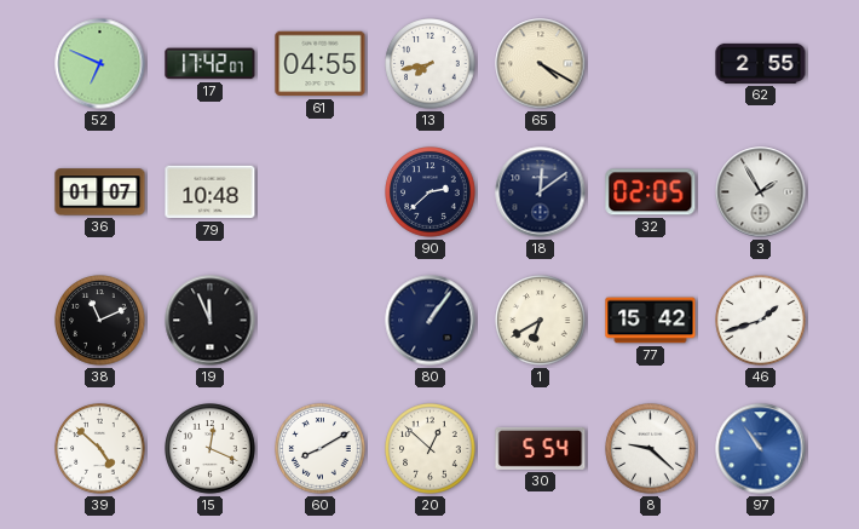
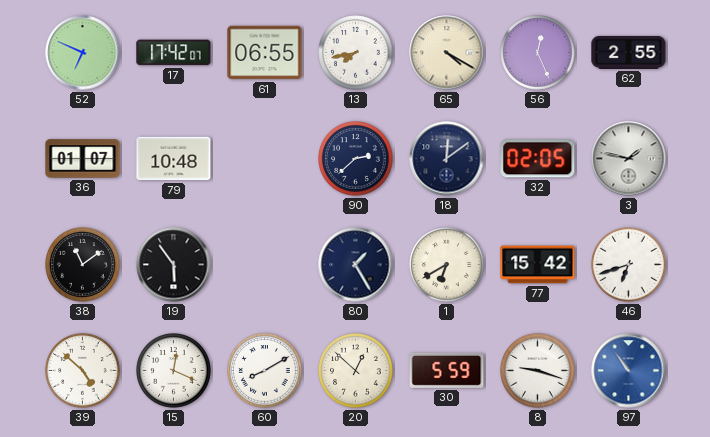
61: 04:55 -> 06:55 (265, 53)
56: none -> 12:26 (538, 53)
3: 1:55 -> 1:47 (629, 159)
38: 11:11 -> 11:09 (83, 265)
19: 11:56 -> 5:54 (174, 265)
80: 1:06 -> 1:25 (356, 265)
46: 1:42 -> 6:42 (629, 265)
30: 5:54 -> 5:59 (447, 370)
8: 9:22 -> 9:18 (538, 371)
